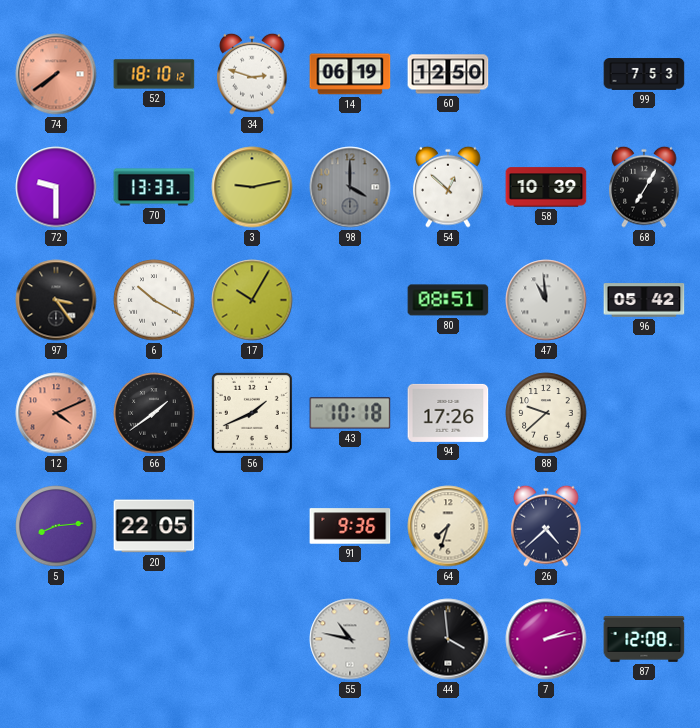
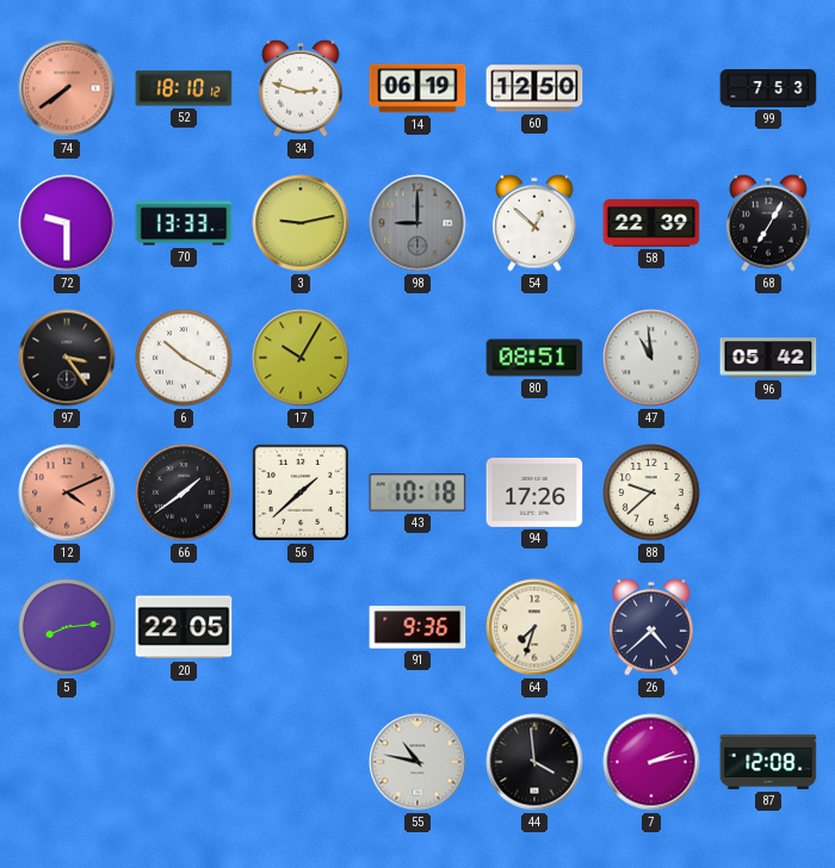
98: 4:00 -> 9:00 (417, 223)
58: 10:39 -> 22:39 (651, 223)
56: 1:41 -> 1:38 (301, 492)
